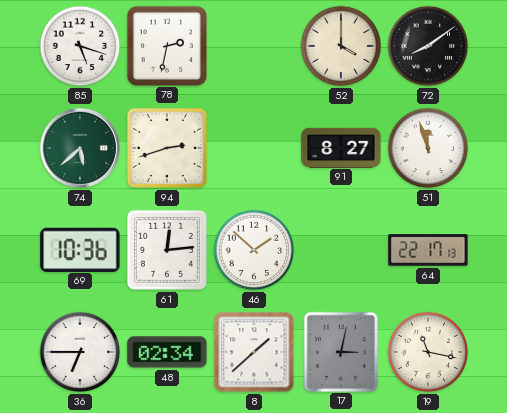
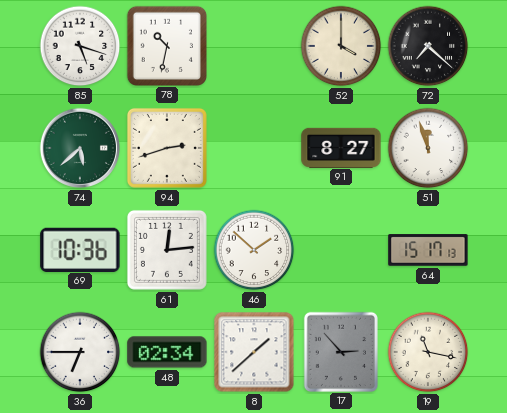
78: 2:32 -> 10:32 (166, 45)
72: 8:09 -> 7:22 (428, 46)
64: 22:17 -> 15:17 (428, 250)
17: 3:02 -> 2:53 (341, 351)
